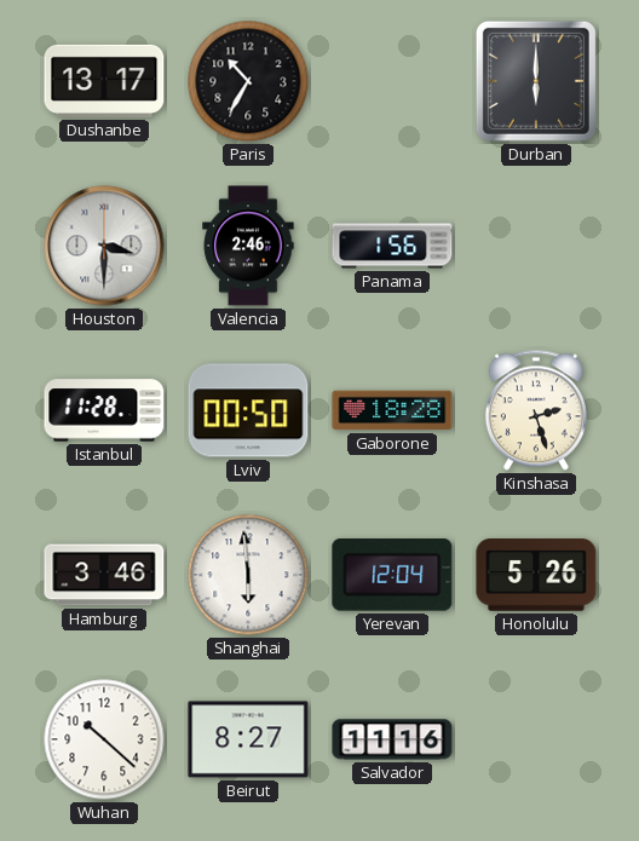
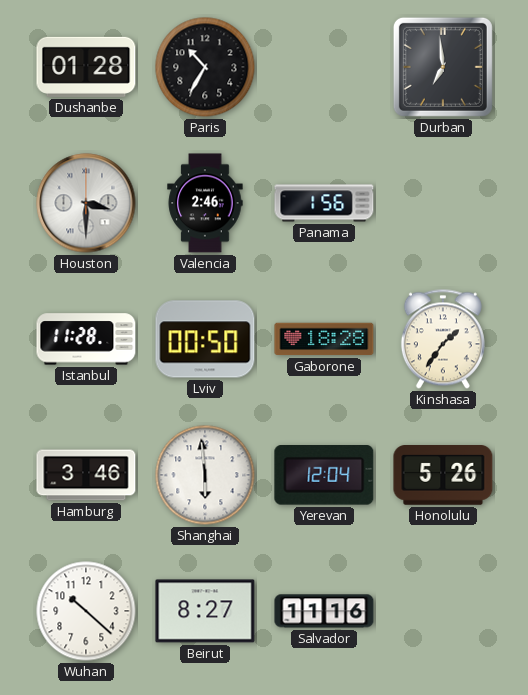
Dushanbe: 13:17 -> 01:28 (86, 67)
Durban: 6:00 -> 6:59 (443, 67)
Kinshasa: 2:27 -> 1:36 (443, 339)
